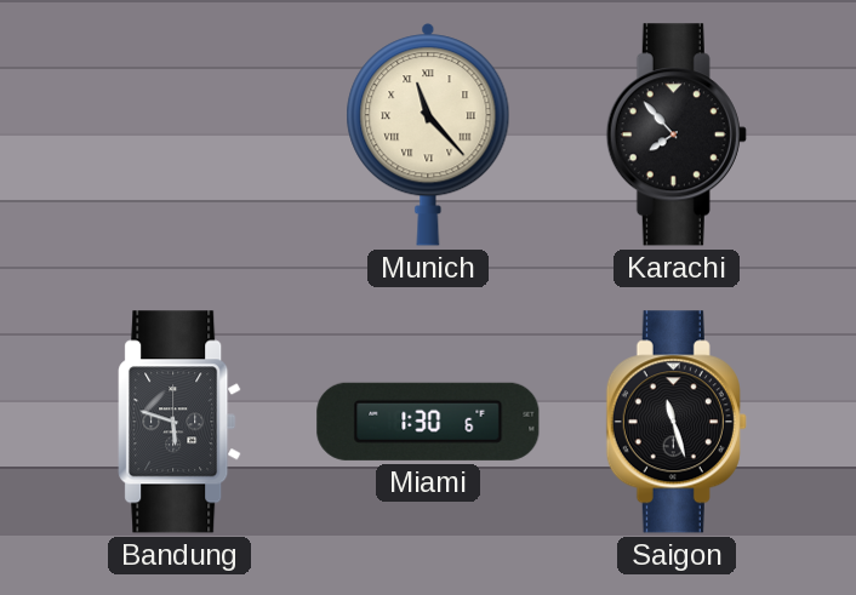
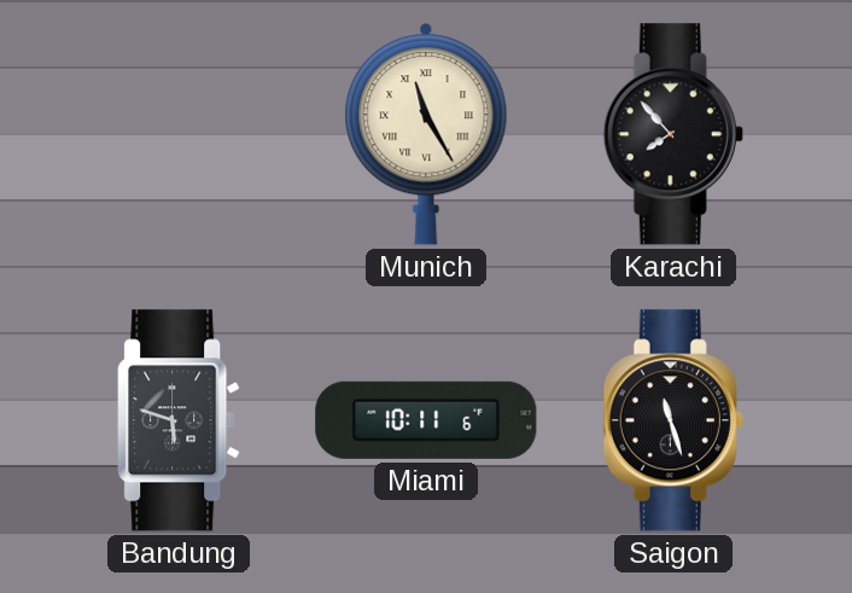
Munich: 11:23 -> 11:25 (426, 134)
Miami: 1:30 -> 10:11 (426, 420)
